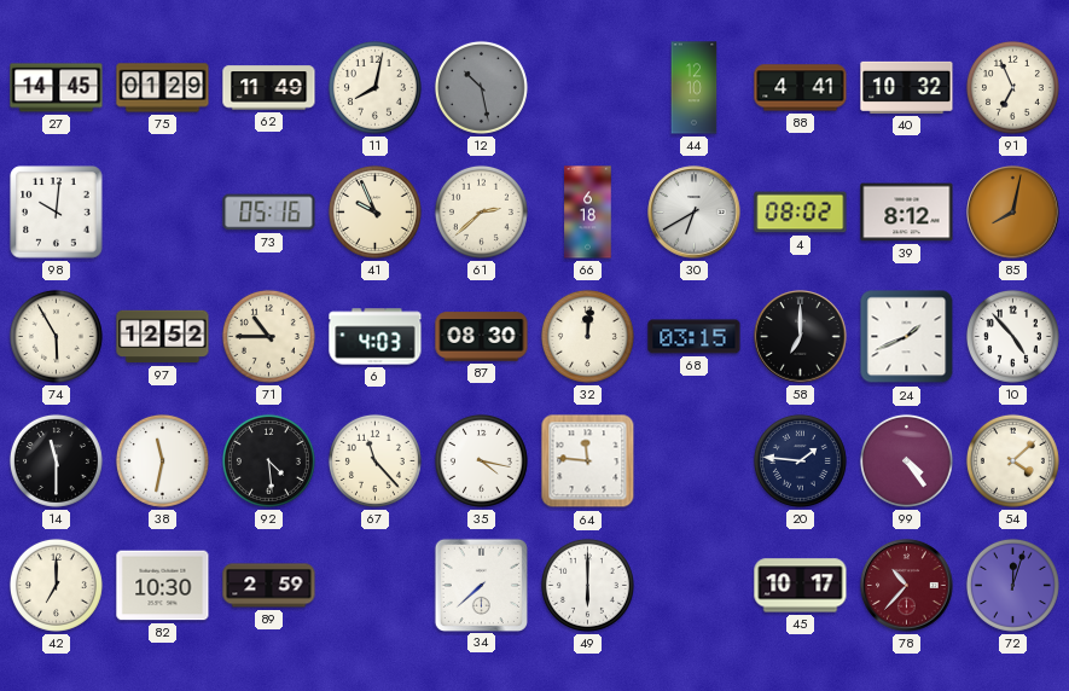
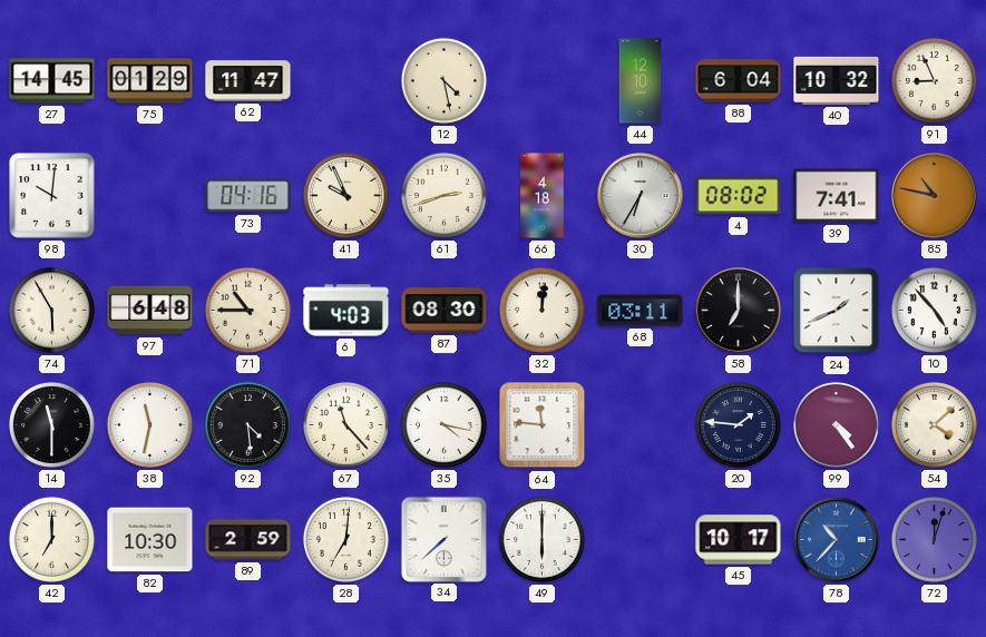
62: 11:49 -> 11:47 (248, 81)
11: 8:02 -> none (374, 87)
12: 10:28 -> 4:28 (443, 80)
12 dial: grey -> cream (443, 80)
88: 4:41 -> 6:04 (739, 81)
91: 6:56 -> 8:56 (934, 80)
73: 05:16 -> 04:16 (248, 196)
61: 2:38 -> 2:42 (443, 195)
66: 6:18 -> 4:18 (543, 196)
30: 6:40 -> 6:35 (641, 196)
39: 8:12 -> 7:41 (837, 196)
85: 8:02 -> 10:47 (935, 196)
97: 12:52 -> 6:48 (150, 311)
68: 03:15 -> 03:11 (641, 311)
28: none -> 7:01 (345, 539)
78 dial: burgundy -> blue (837, 540)
